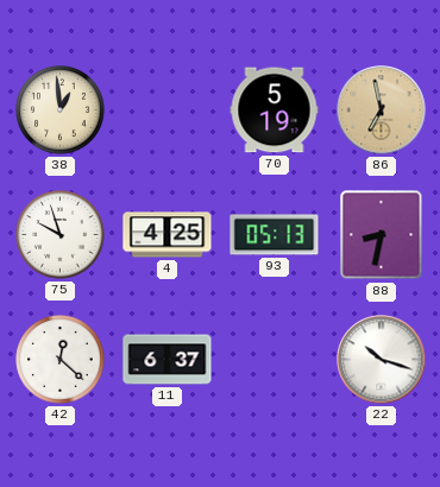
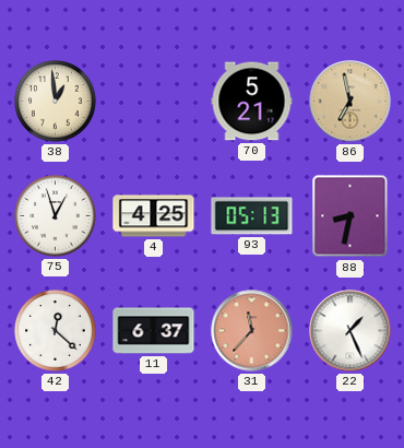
70: 5:19 -> 5:21 (252, 102)
75: 9:57 -> 12:57 (56, 216)
31: none -> 11:37 (252, 331)
22: 10:18 -> 1:26 (350, 331)
